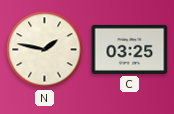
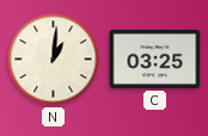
N: 1:47 -> 1:01 (54, 60)
